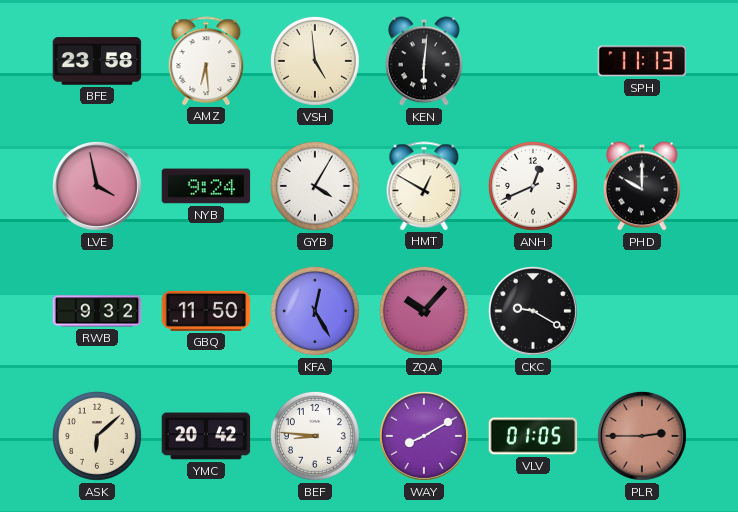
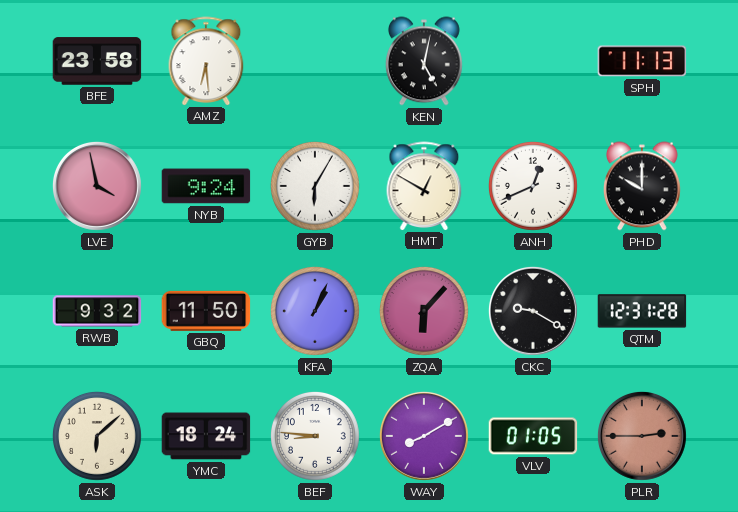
VSH: 4:59 -> none (315, 61)
KEN: 6:01 -> 5:02 (424, 61)
GYB: 4:05 -> 6:05 (315, 186)
KFA: 12:25 -> 1:04 (315, 311)
ZQA: 10:07 -> 6:07 (424, 311)
QTM: none -> 12:31 (642, 311)
YMC: 20:42 -> 18:24 (206, 436)
